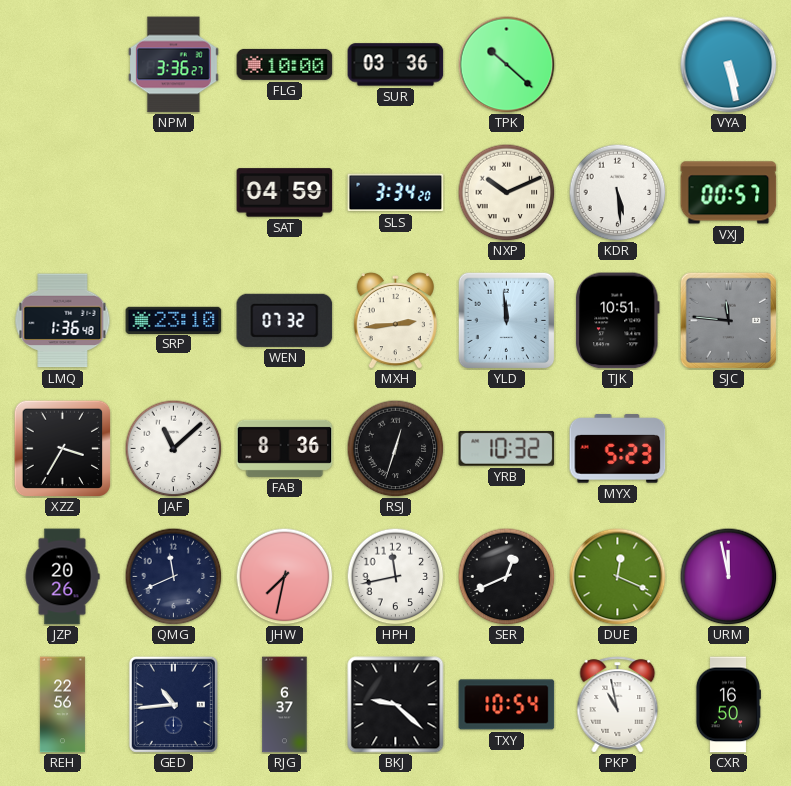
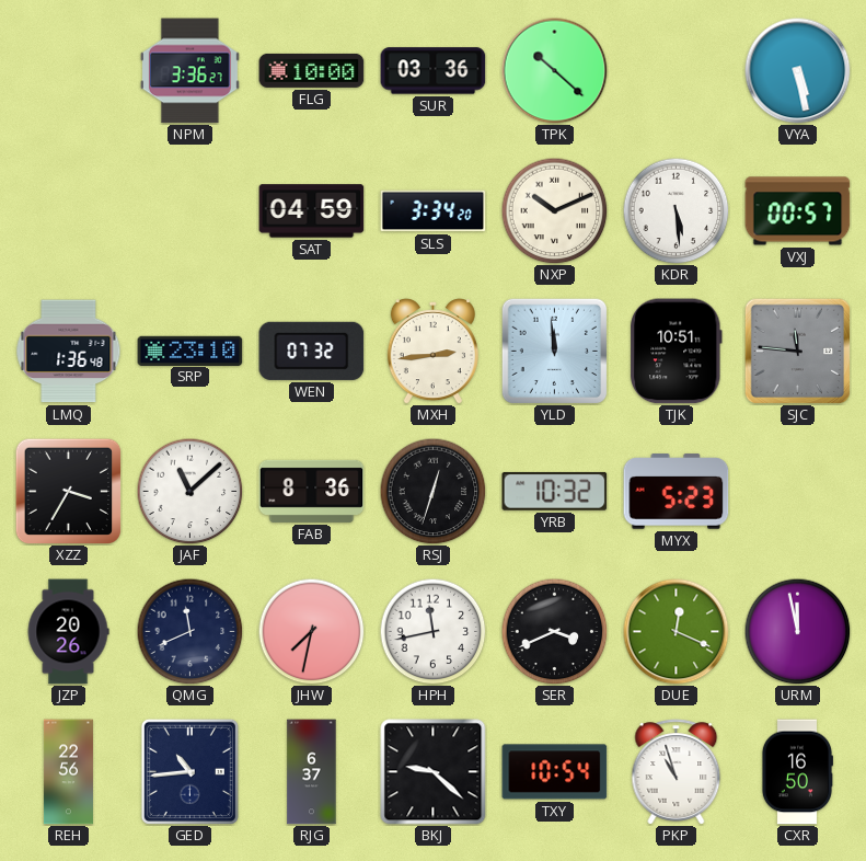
SER: 12:41 -> 3:41 (554, 631)
PKP: 10:58 -> 10:57 (677, 772)
